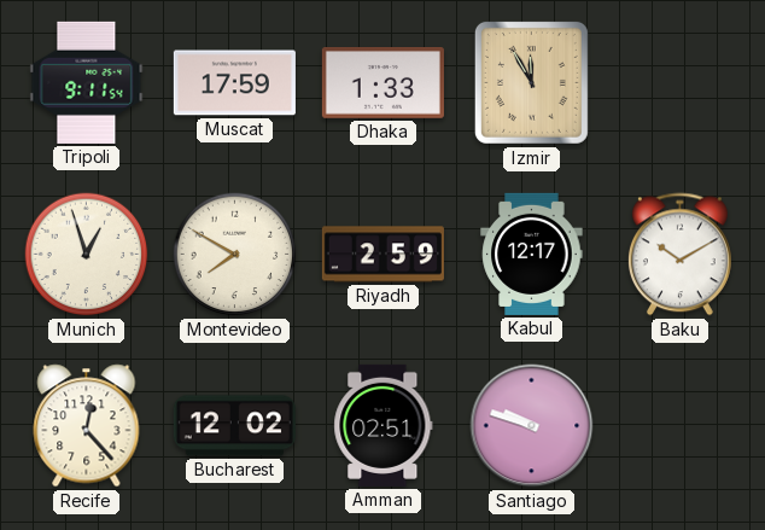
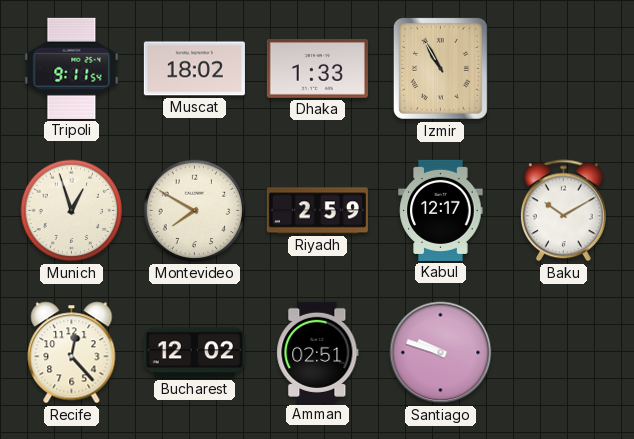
Muscat: 17:59 -> 18:02 (194, 69)
Izmir: 11:55 -> 10:55 (440, 68)
